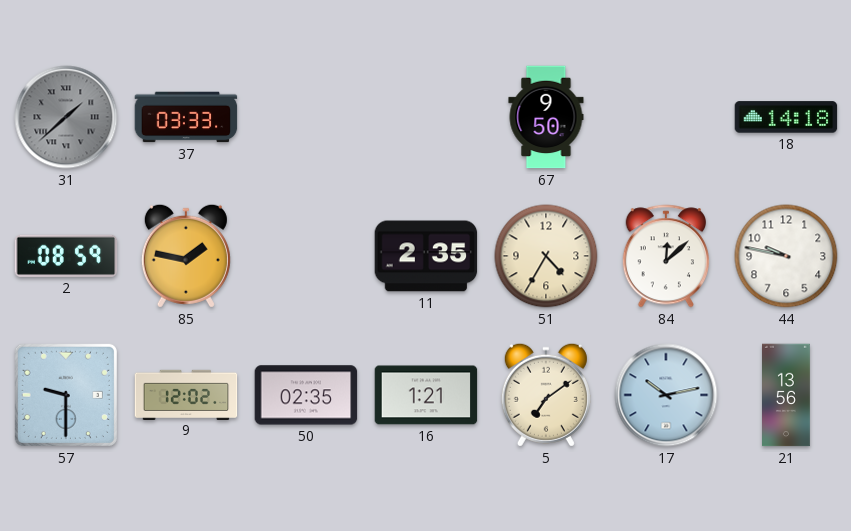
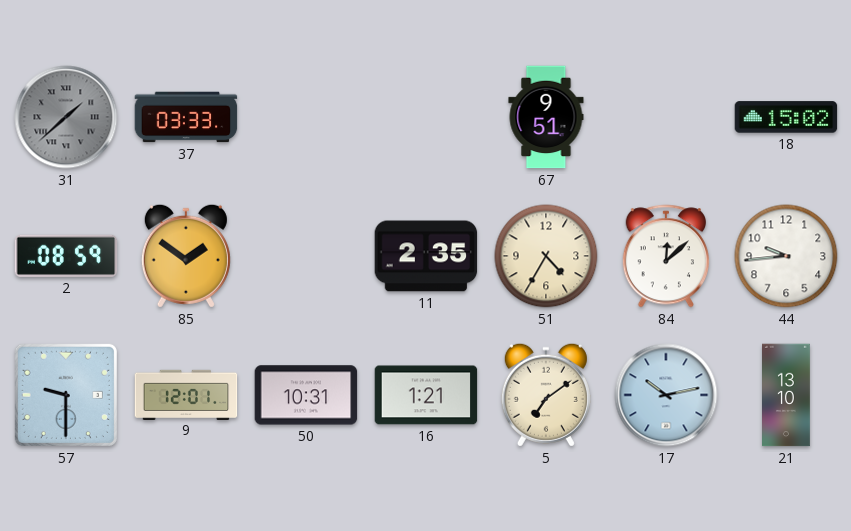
67: 9:50 -> 9:51 (546, 117)
18: 14:18 -> 15:02 (786, 117)
85: 1:47 -> 1:51 (186, 256)
44: 9:47 -> 9:44 (786, 256)
9: 12:02 -> 12:01 (186, 394)
50: 02:35 -> 10:31 (306, 395)
21: 13:56 -> 13:10 (787, 395)
